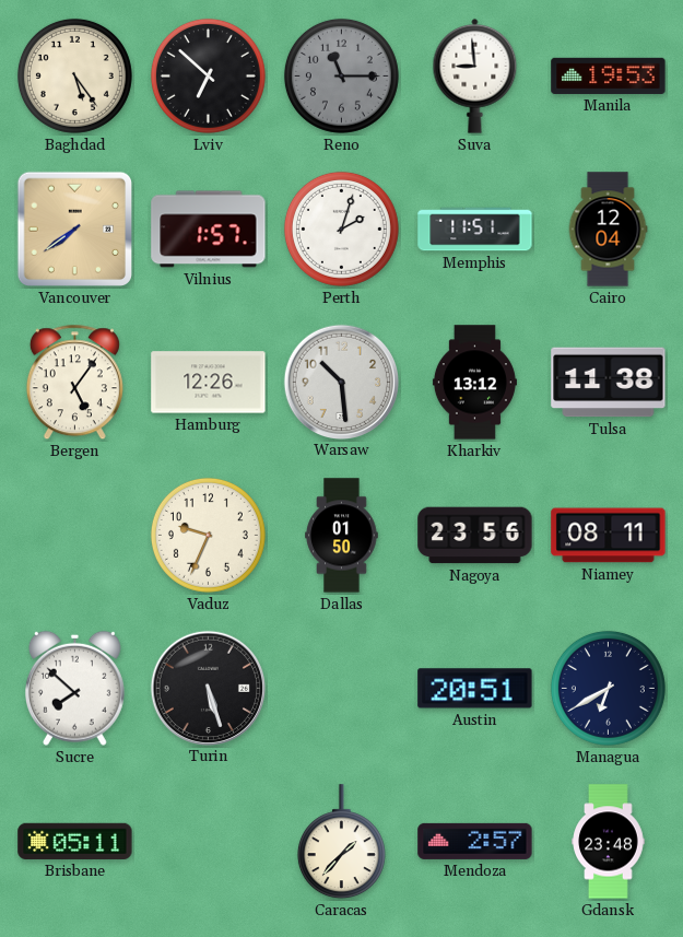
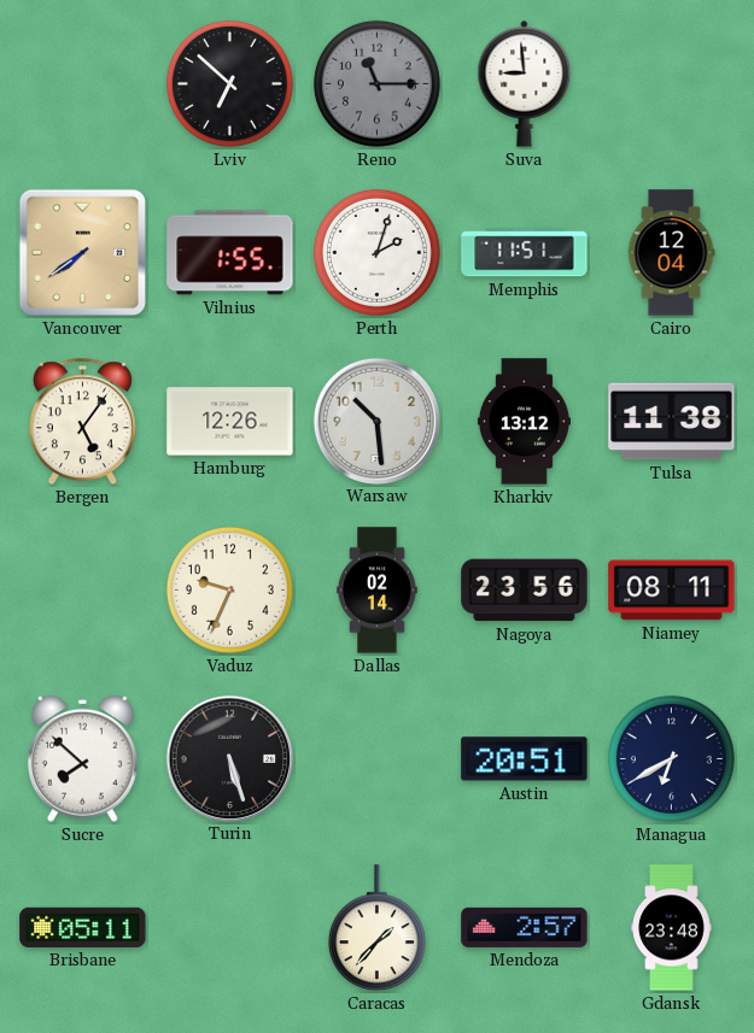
Baghdad: 5:24 -> none (74, 75)
Manila: 19:53 -> none (609, 75)
Vilnius: 1:57 -> 1:55 (230, 253)
Dallas: 01:50 -> 02:14 (378, 591)
